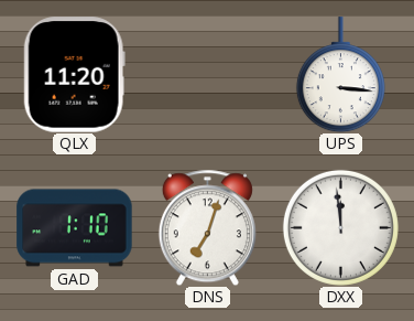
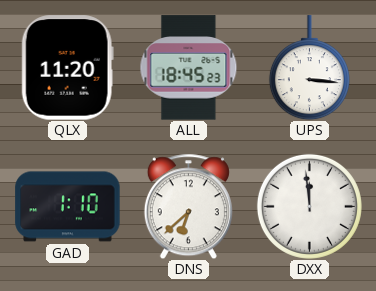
ALL: none -> 18:45 (189, 68)
DNS: 7:03 -> 6:38 (188, 206)
